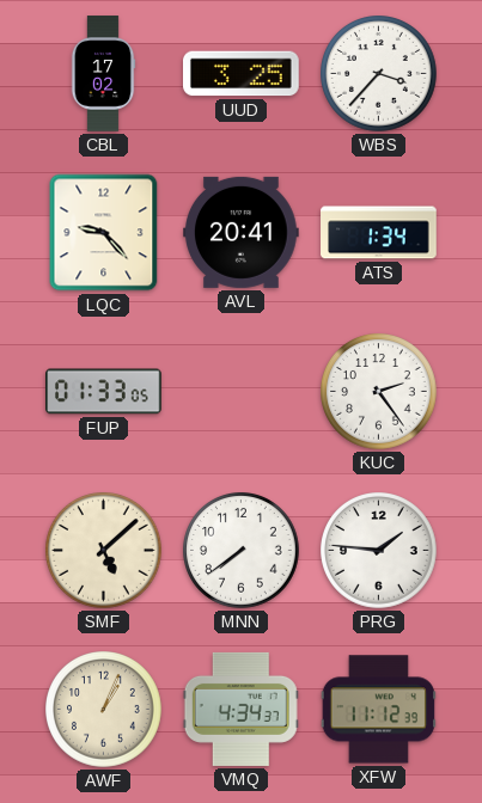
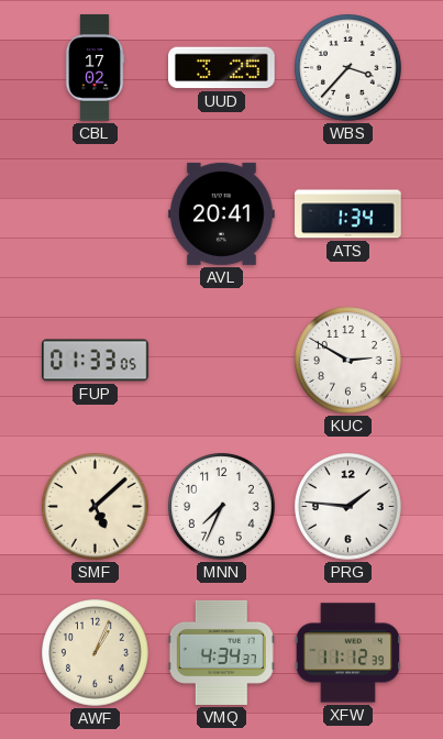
LQC: 9:23 -> none (104, 233)
KUC: 2:24 -> 2:50 (348, 361)
MNN: 7:39 -> 7:34 (222, 507)
